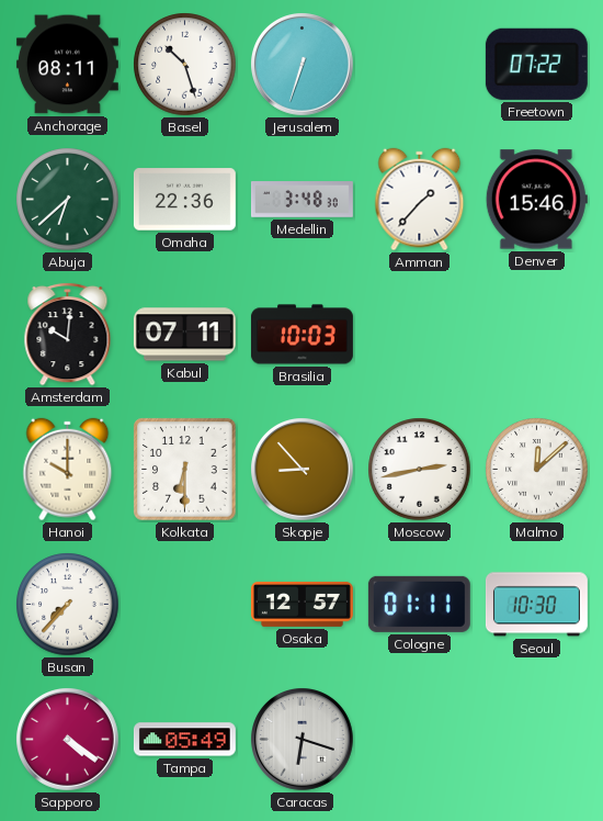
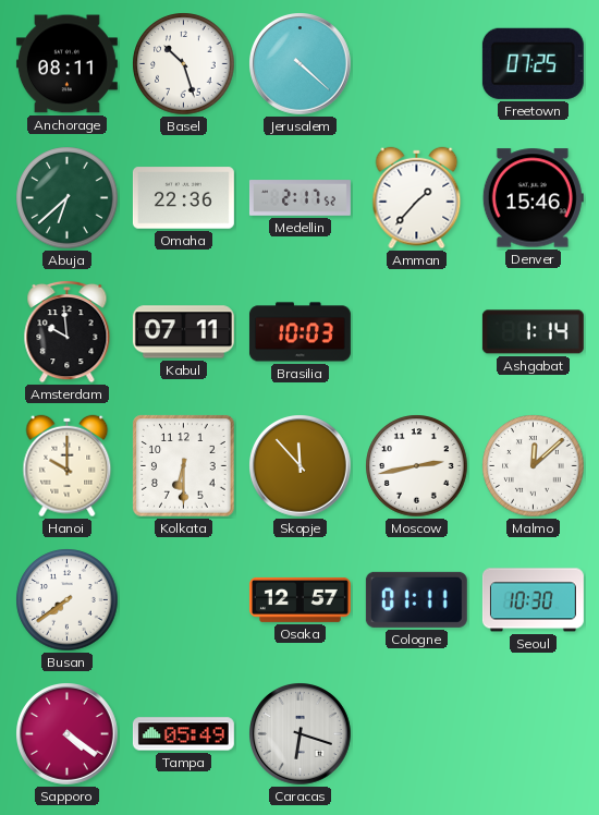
Jerusalem: 6:33 -> 4:22 (301, 64)
Freetown: 07:22 -> 07:25 (533, 63)
Medellin: 3:48 -> 2:17 (299, 198)
Amsterdam: 10:01 -> 9:59 (68, 331)
Ashgabat: none -> 1:14 (533, 332)
Skopje: 8:53 -> 11:53 (301, 466)
Busan: 7:37 -> 7:39 (68, 600)
